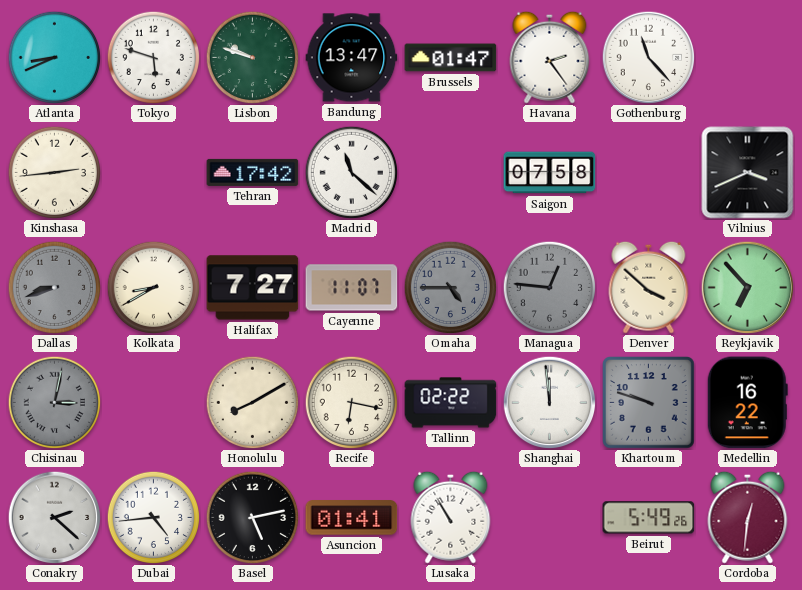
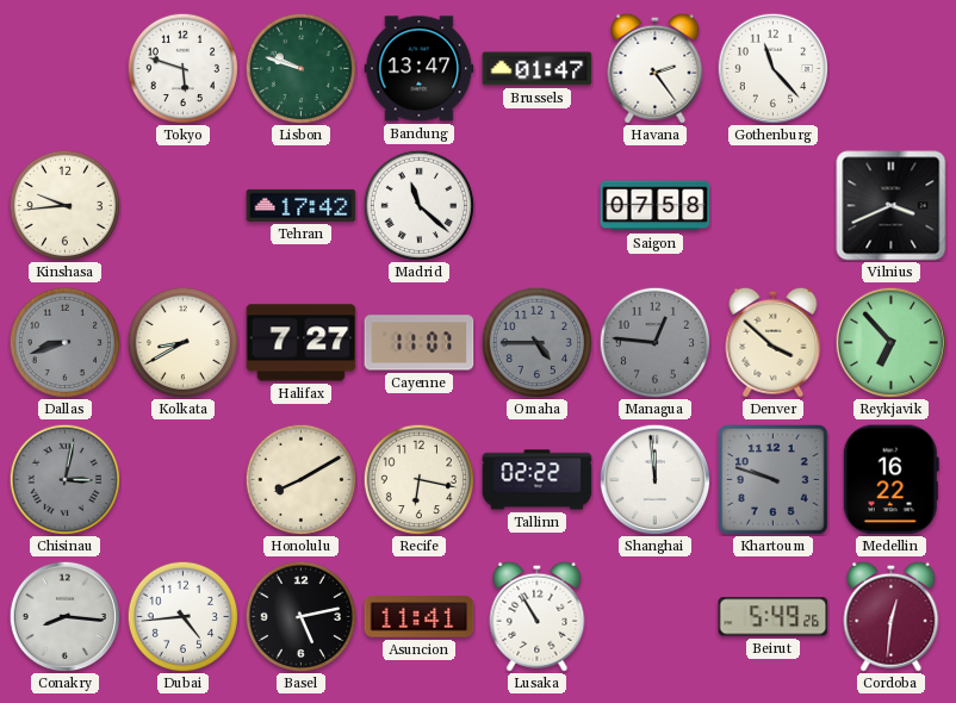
Atlanta: 8:41 -> none (54, 57)
Kinshasa: 2:44 -> 9:44 (64, 205)
Conakry: 2:22 -> 8:16 (64, 616)
Asuncion: 01:41 -> 11:41 (420, 617)
